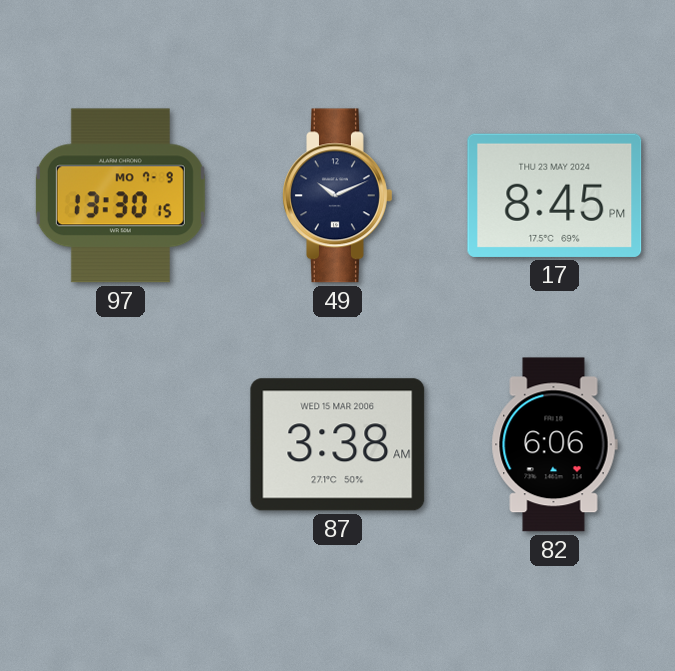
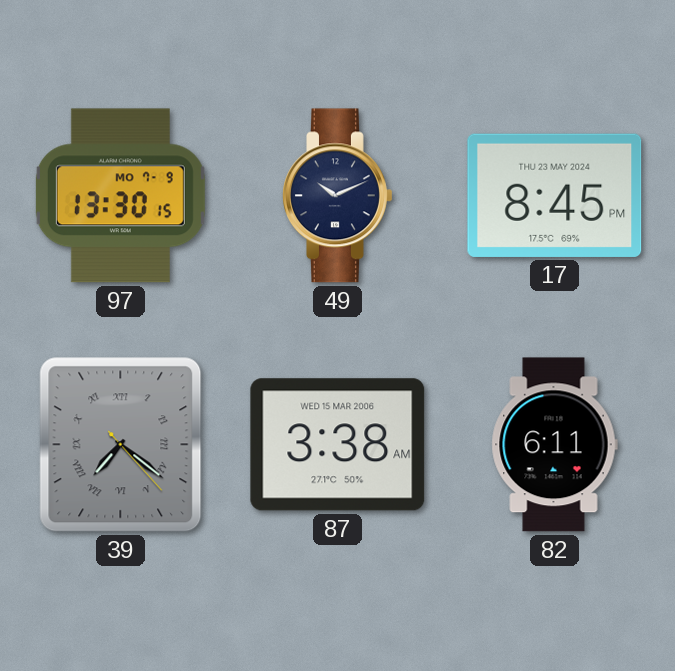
39: none -> 7:21 (121, 445)
82: 6:06 -> 6:11 (554, 445)
